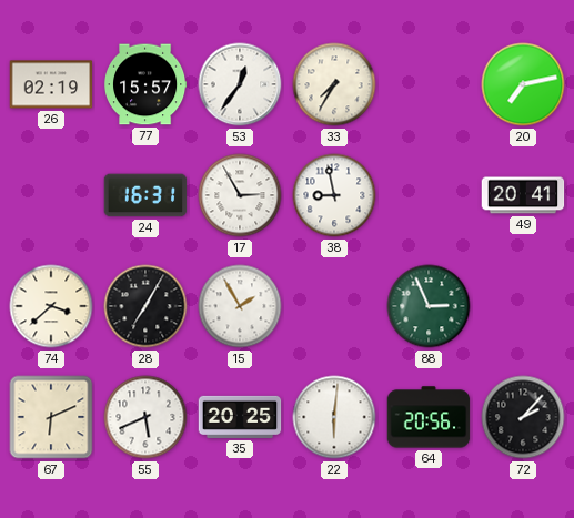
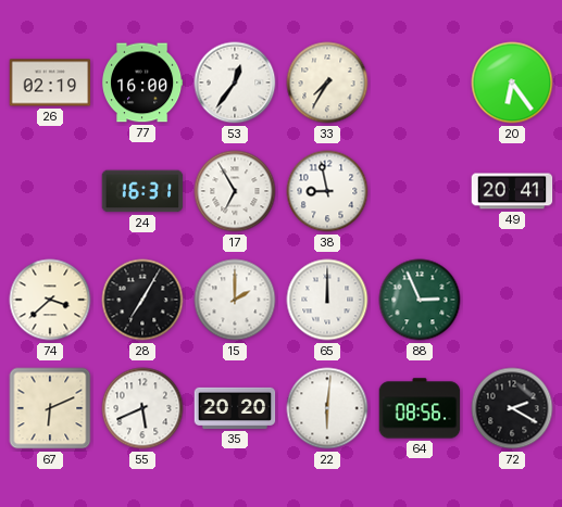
77: 15:57 -> 16:00 (142, 83)
20: 7:13 -> 6:24 (512, 83)
17: 2:55 -> 6:55 (235, 191)
15: 1:55 -> 2:00 (235, 300)
65: none -> 12:00 (327, 300)
35: 20:25 -> 20:20 (235, 408)
64: 20:56 -> 08:56 (420, 408)
72: 2:07 -> 2:20 (512, 408)
